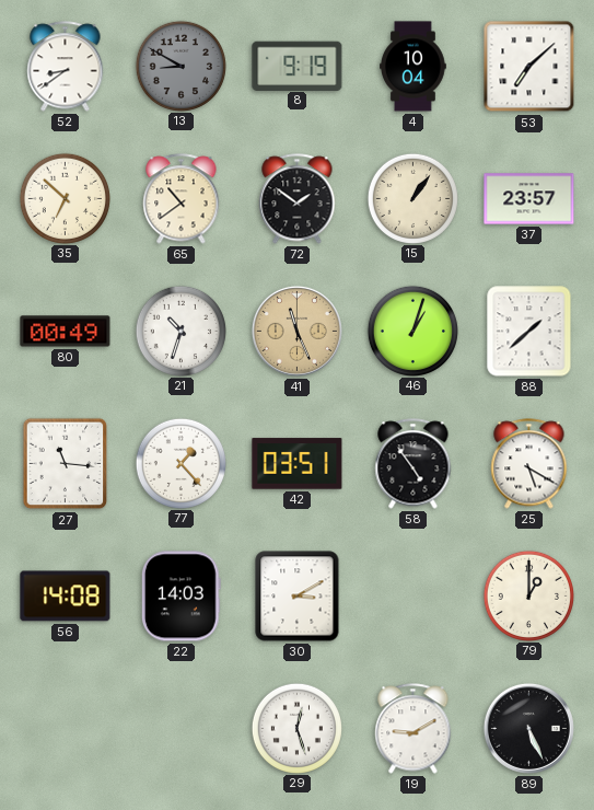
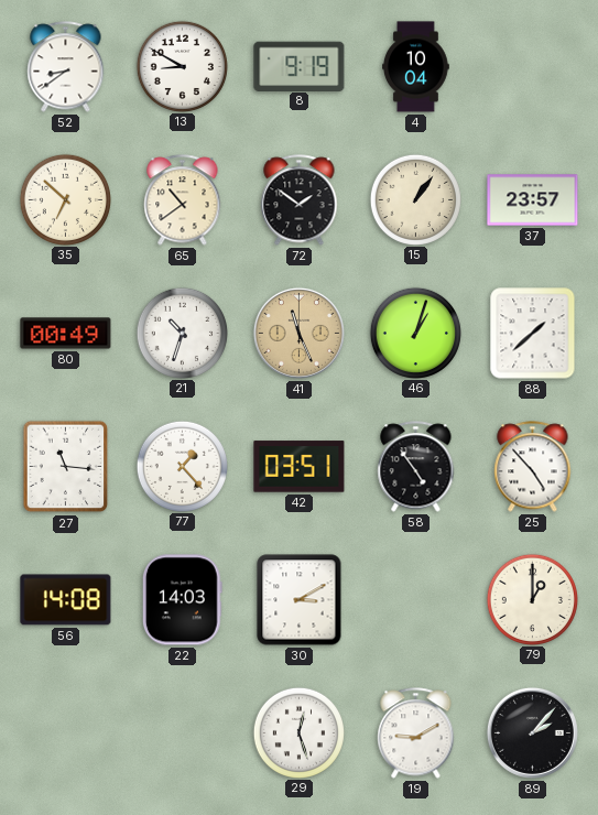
13 dial: grey -> white (182, 66)
53: 7:08 -> none (529, 67)
25: 5:20 -> 4:53 (533, 467)
89: 5:26 -> 2:07 (532, 732)
